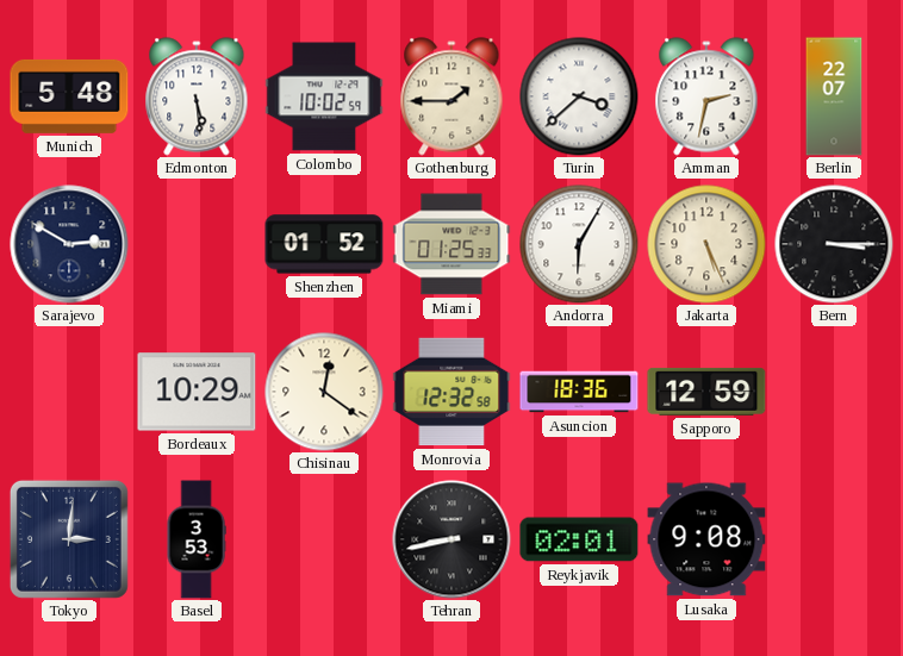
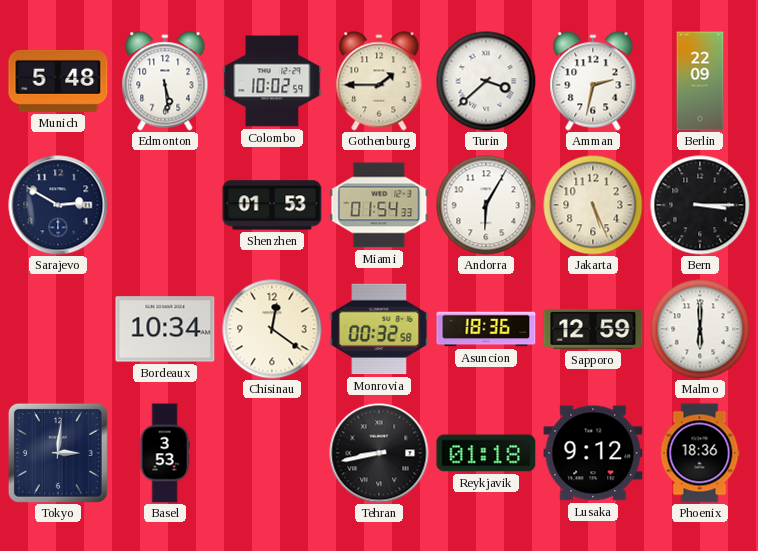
Berlin: 22:07 -> 22:09 (700, 81)
Shenzhen: 01:52 -> 01:53 (272, 205)
Miami: 01:25 -> 01:54 (379, 205)
Bordeaux: 10:29 -> 10:34 (165, 329)
Monrovia: 12:32 -> 00:32 (379, 329)
Malmo: none -> 6:00 (700, 329)
Reykjavik: 02:01 -> 01:18 (486, 453)
Lusaka: 9:08 -> 9:12 (593, 453)
Phoenix: none -> 18:36 (700, 453)
